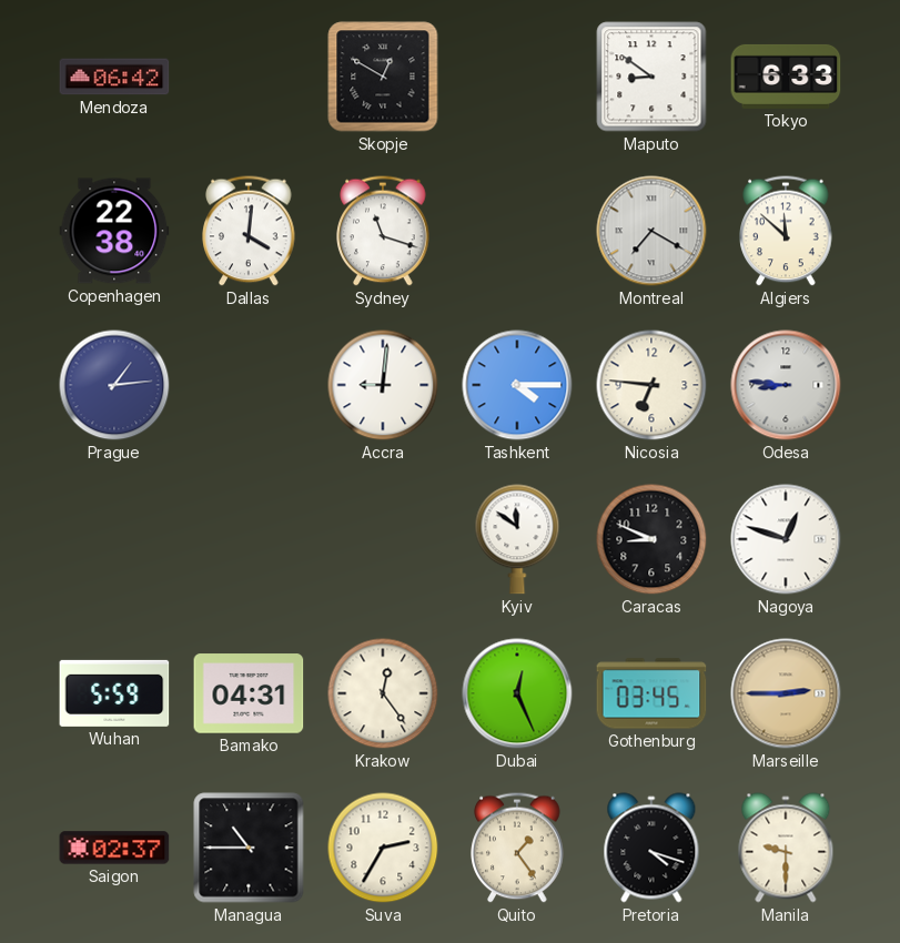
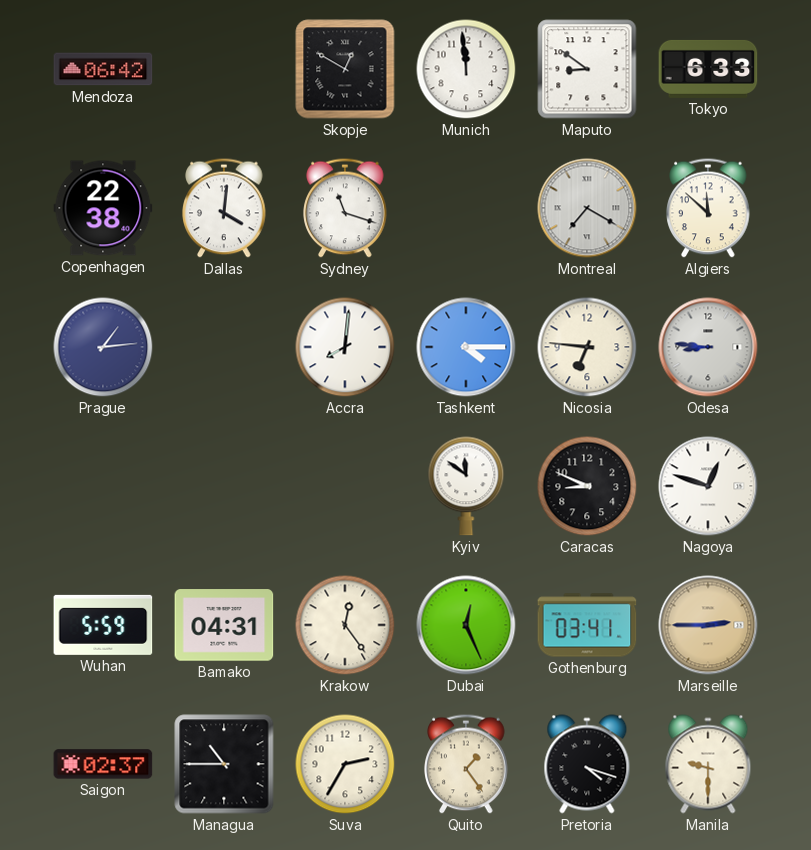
Munich: none -> 11:59 (466, 69)
Accra: 9:01 -> 8:01 (345, 347)
Gothenburg: 03:45 -> 03:41 (587, 625)
